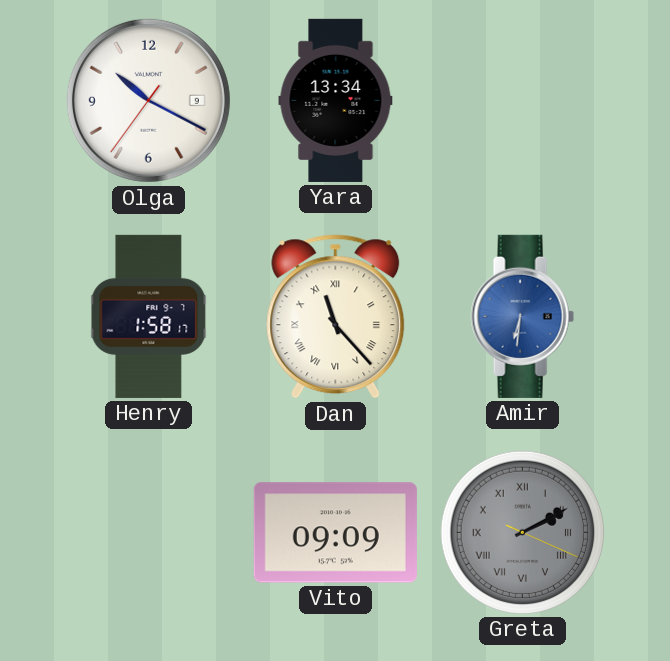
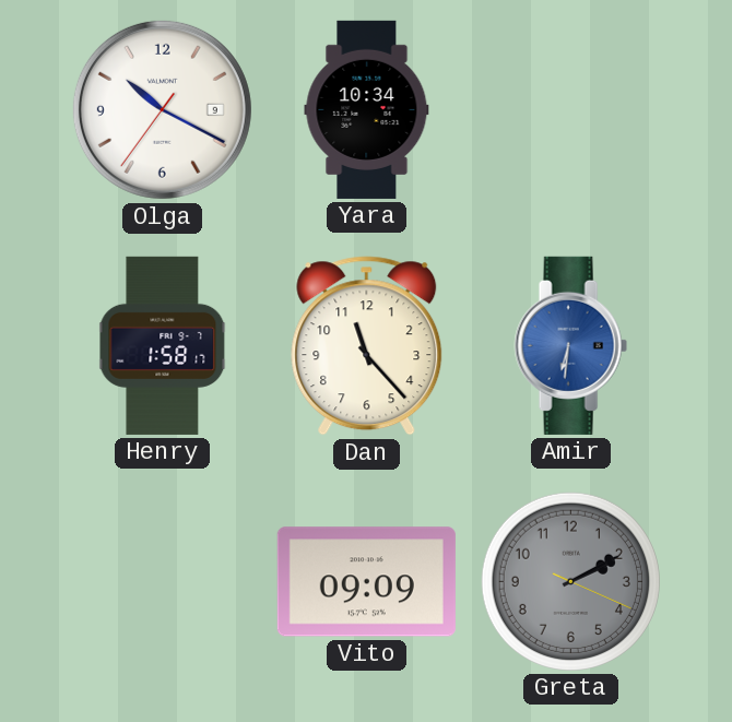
Yara: 13:34 -> 10:34 (367, 109)
Dan numerals: Roman -> Arabic (367, 346)
Greta numerals: Roman -> Arabic (570, 581)
